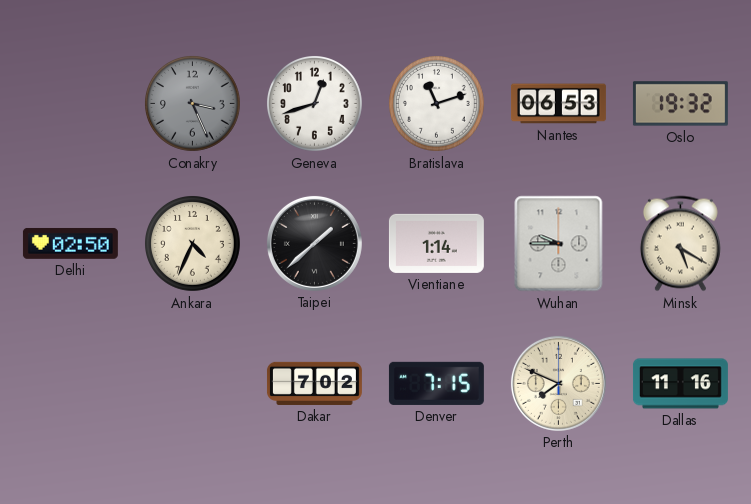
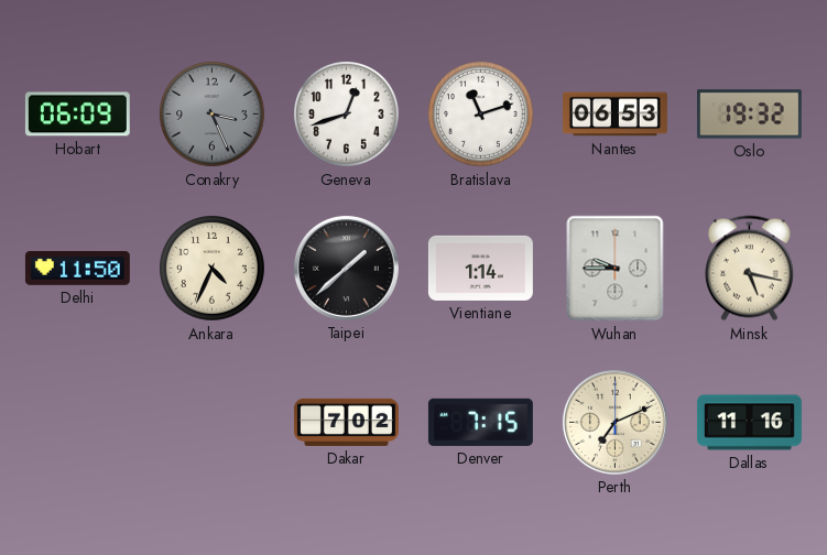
Hobart: none -> 06:09 (77, 115)
Delhi: 02:50 -> 11:50 (77, 269)
Minsk: 5:20 -> 5:17 (749, 269)
Perth: 7:49 -> 7:11 (614, 422)
